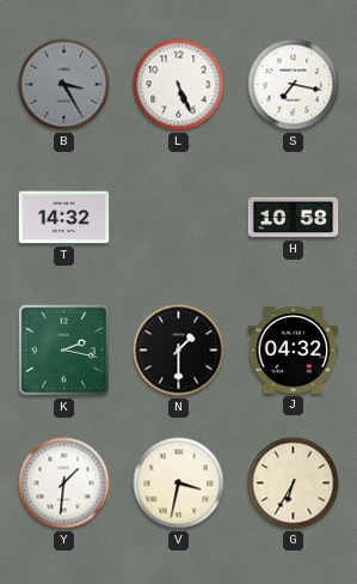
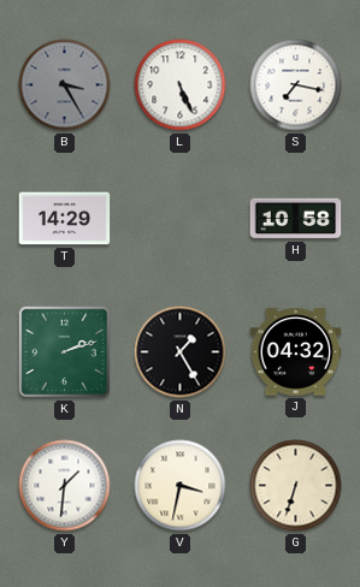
T: 14:32 -> 14:29 (65, 219)
K: 2:17 -> 2:12 (64, 351)
N: 1:30 -> 1:25 (181, 352)
G: 6:35 -> 6:33 (296, 486)
